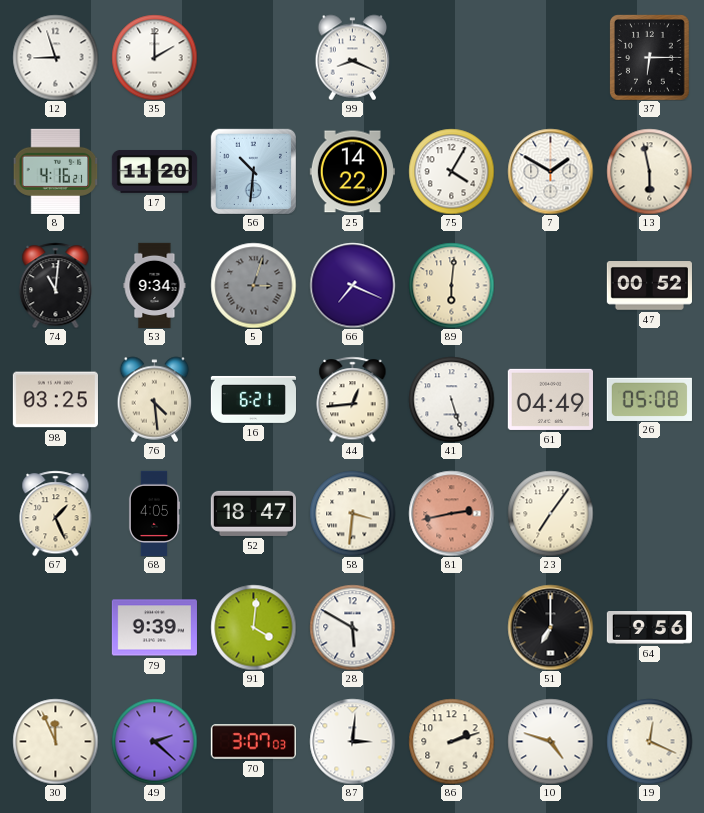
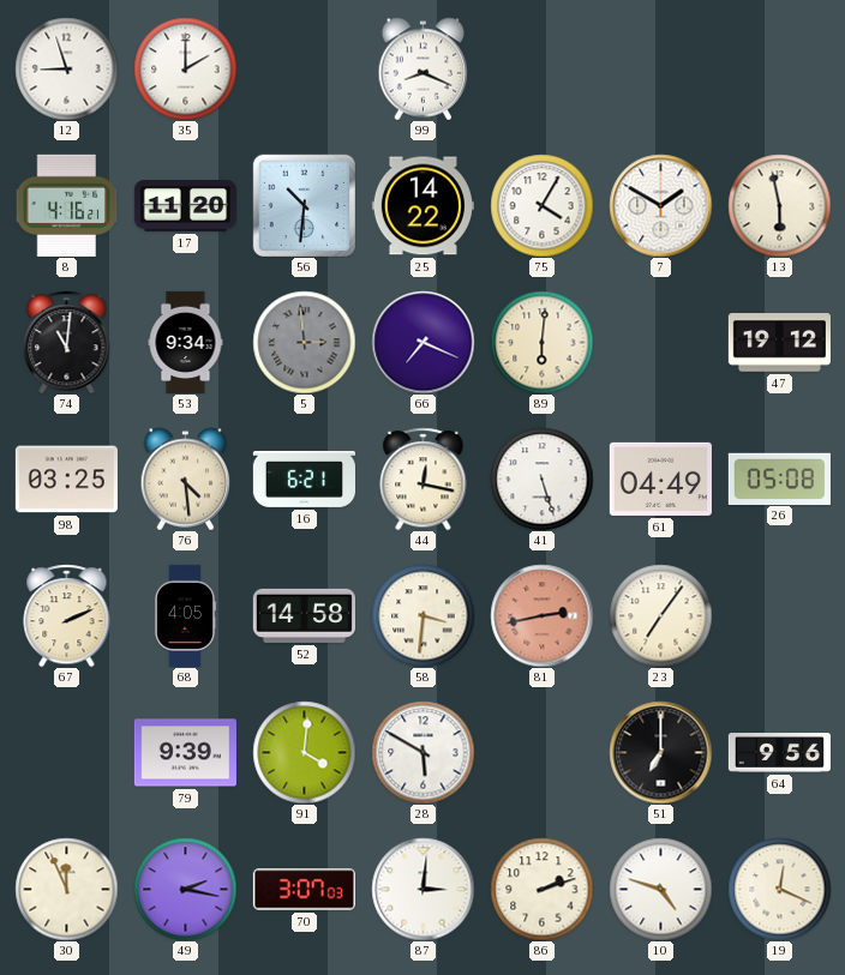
37: 6:15 -> none (649, 58)
5: 3:03 -> 2:59 (304, 342)
47: 00:52 -> 19:12 (779, 343)
44: 12:44 -> 12:17 (424, 479)
67: 1:26 -> 2:11 (67, 615)
52: 18:47 -> 14:58 (304, 615)
49: 2:22 -> 2:17 (185, 889)
